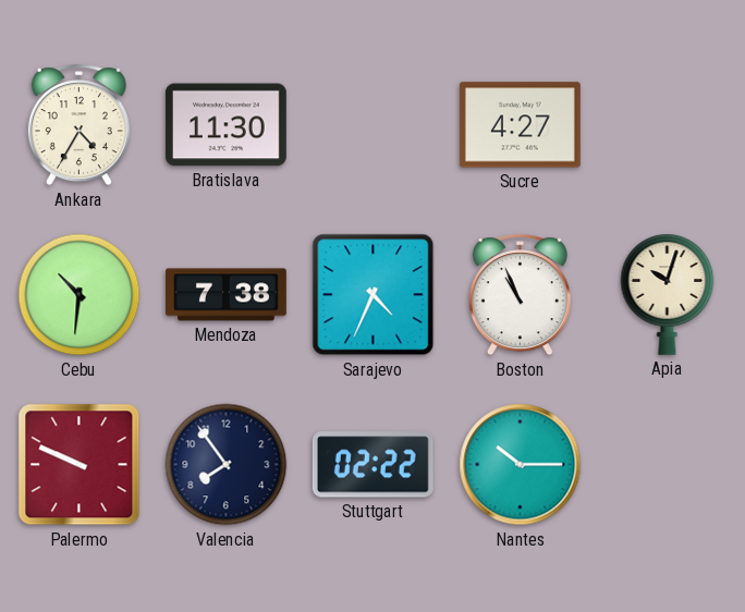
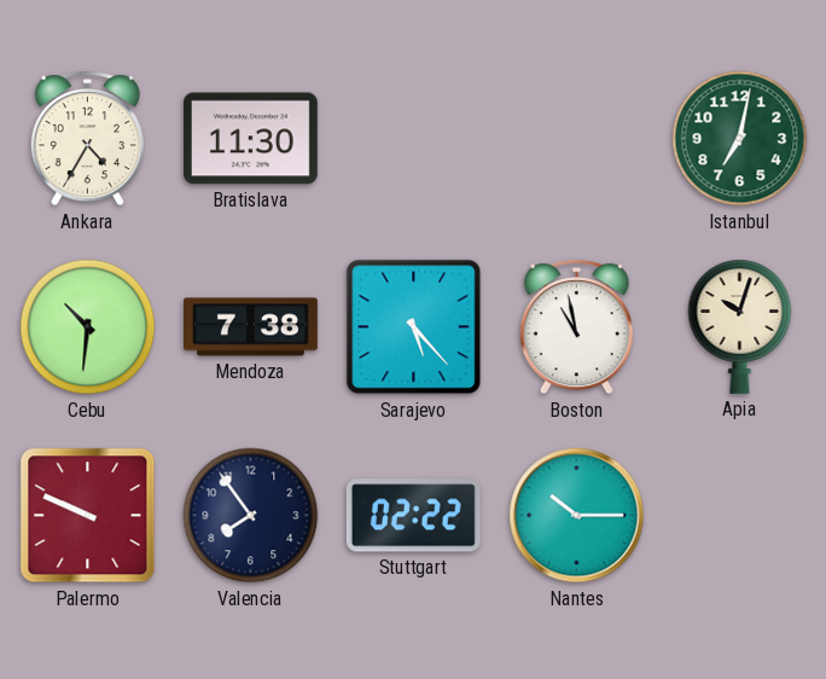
Sucre: 4:27 -> none (520, 125)
Istanbul: none -> 7:02 (740, 139)
Sarajevo: 4:34 -> 5:23 (414, 327)
Boston: 10:56 -> 10:58 (576, 327)
